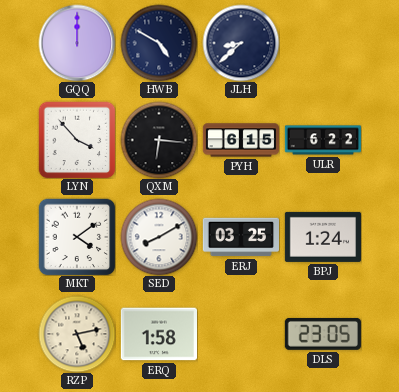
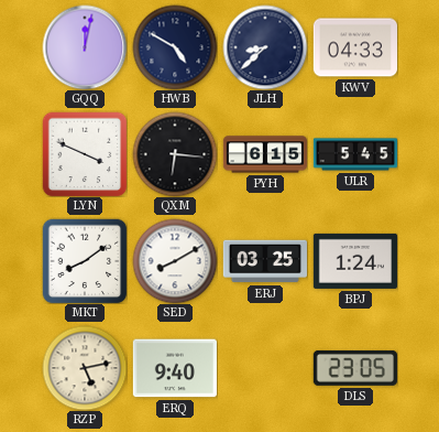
GQQ: 12:00 -> 12:02 (85, 47)
KWV: none -> 04:33 (354, 47)
LYN: 3:53 -> 3:49 (85, 154)
ULR: 6:22 -> 5:45 (354, 154)
MKT: 4:09 -> 8:09 (85, 261)
ERQ: 1:58 -> 9:40 (174, 368)
